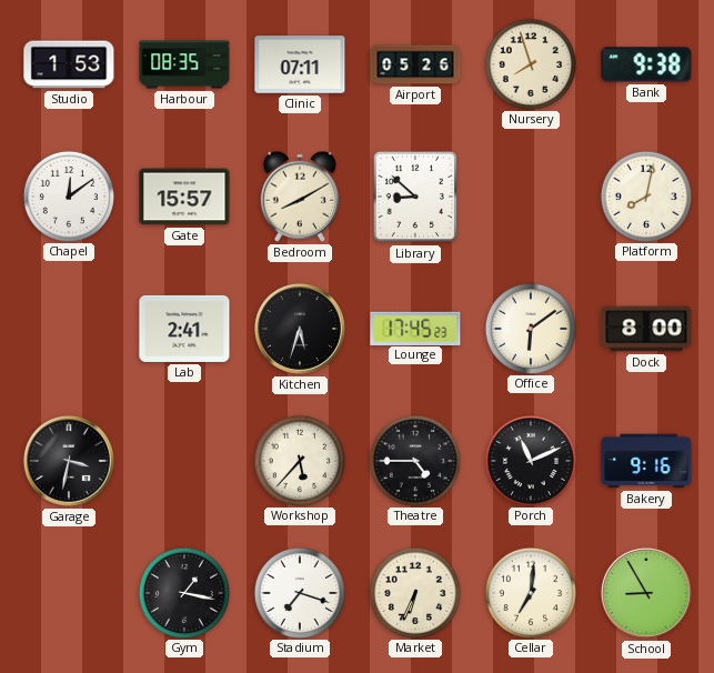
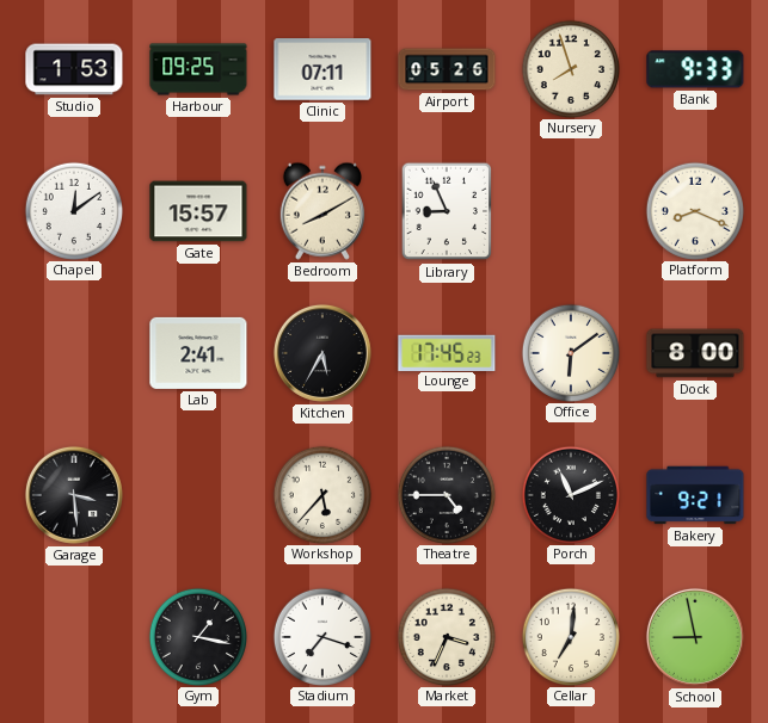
Harbour: 08:35 -> 09:25 (198, 69)
Bank: 9:38 -> 9:33 (695, 69)
Library: 8:52 -> 8:56 (447, 211)
Platform: 8:02 -> 8:19 (694, 210)
Kitchen: 5:33 -> 5:35 (322, 353)
Garage: 3:32 -> 3:29 (74, 495)
Bakery: 9:16 -> 9:21 (695, 495)
Market: 6:34 -> 3:34 (446, 636)
School: 8:55 -> 8:58 (695, 637)
